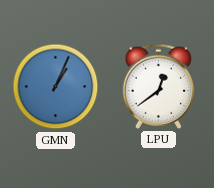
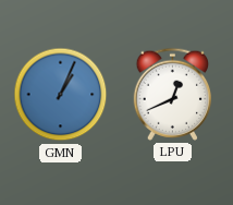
LPU: 12:39 -> 12:41 (173, 94)
